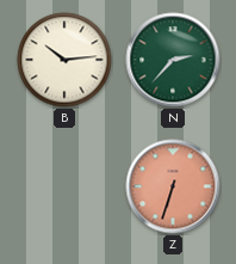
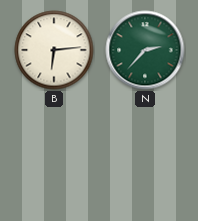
B: 10:14 -> 6:14 (54, 50)
Z: 6:33 -> none (173, 186)
